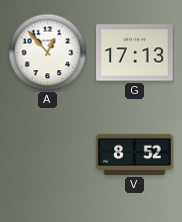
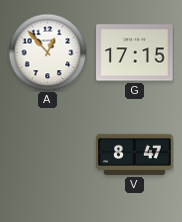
G: 17:13 -> 17:15 (135, 53)
V: 8:52 -> 8:47 (135, 154)
